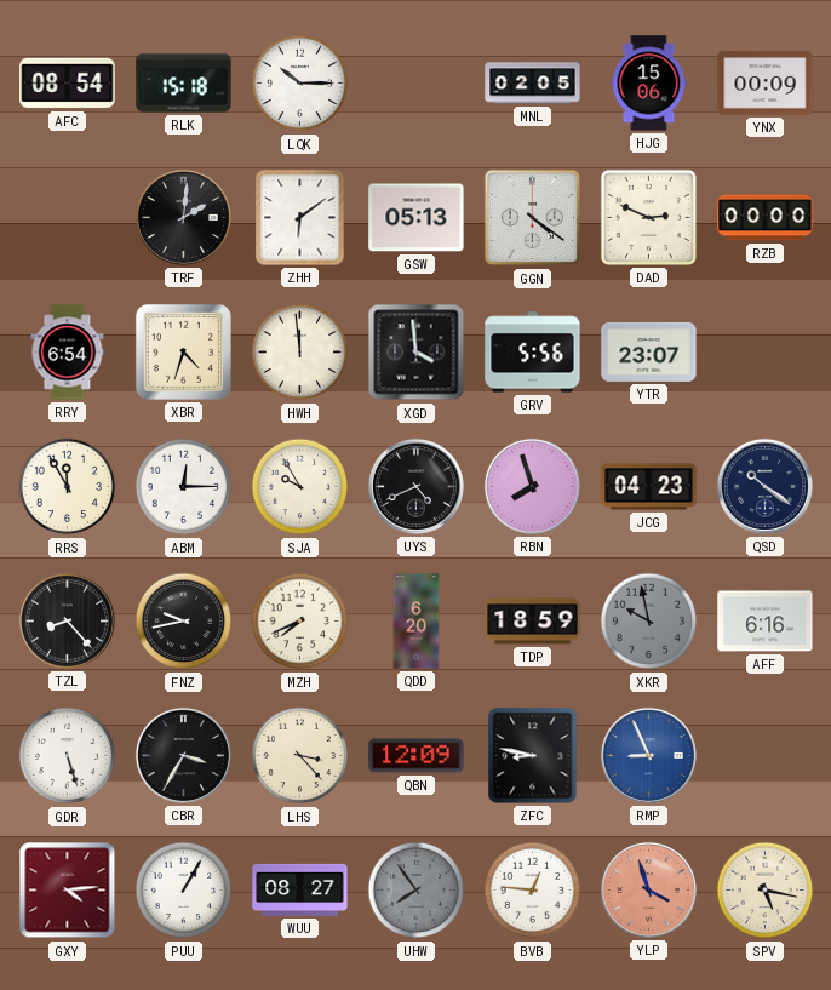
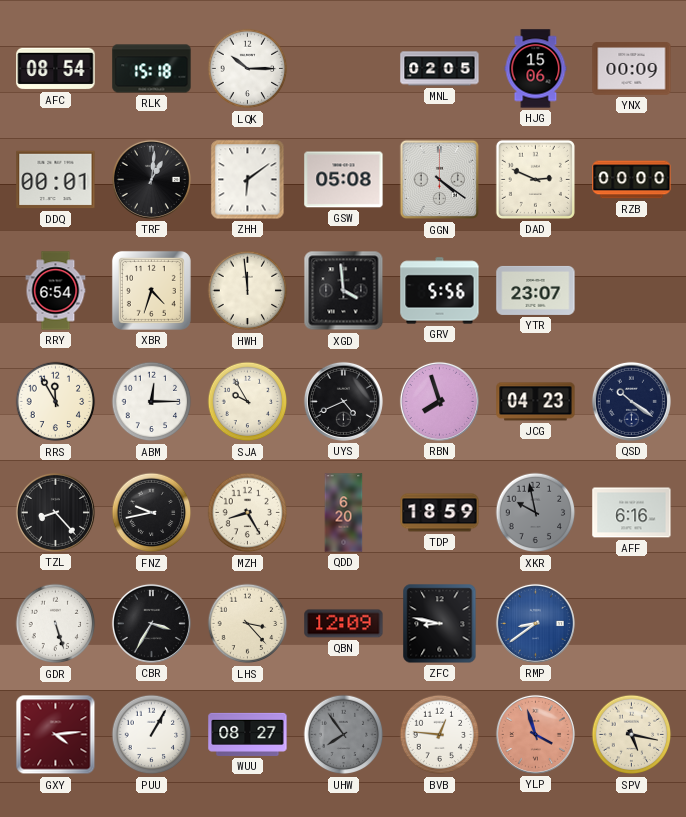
DDQ: none -> 00:01 (56, 180)
TRF: 2:01 -> 1:01 (151, 179)
GSW: 05:13 -> 05:08 (344, 180)
MZH: 7:41 -> 8:25 (248, 513)
RMP: 8:56 -> 8:39 (535, 623)
